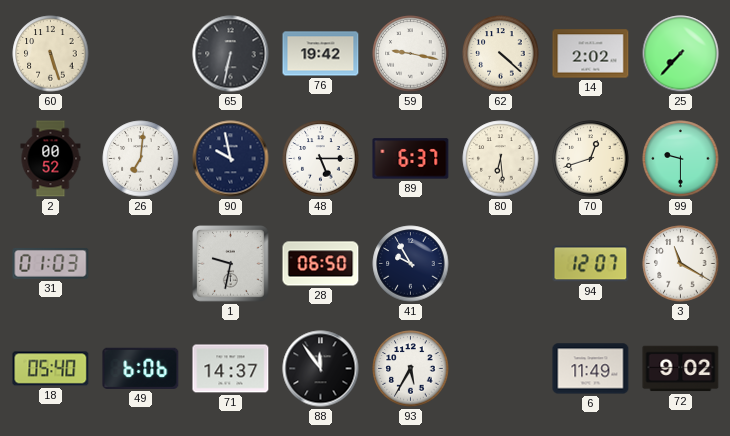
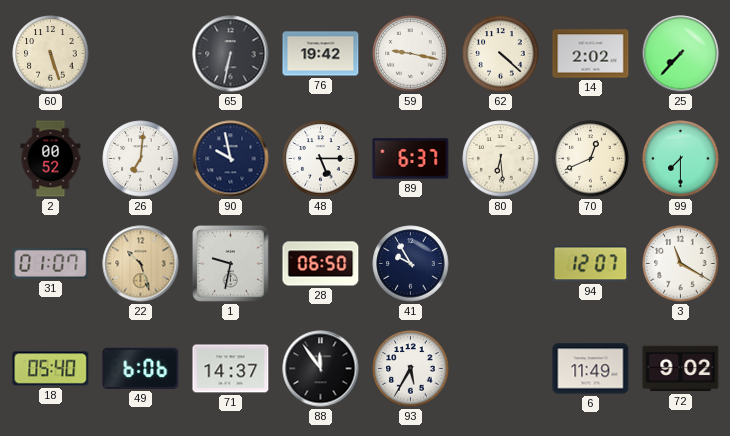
70: 12:42 -> 12:41 (591, 159)
99: 9:30 -> 7:30 (681, 159)
31: 01:03 -> 01:07 (51, 263)
22: none -> 10:27 (141, 264)
